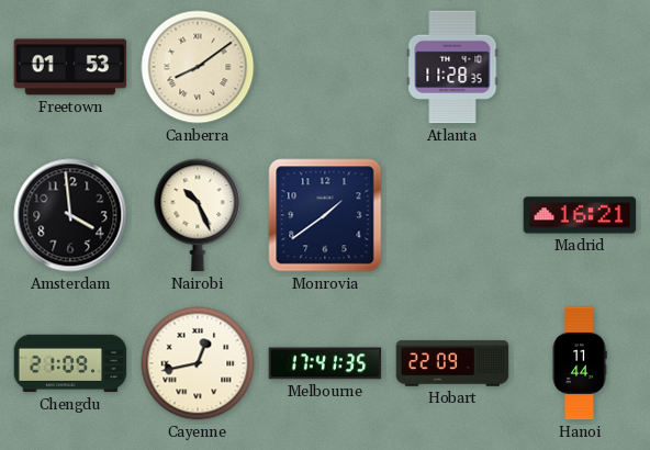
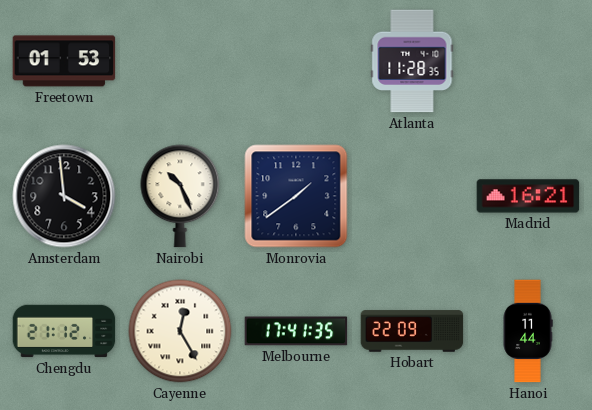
Canberra: 8:09 -> none (198, 67)
Chengdu: 21:09 -> 21:12 (64, 331)
Cayenne: 12:43 -> 12:25 (180, 331)
